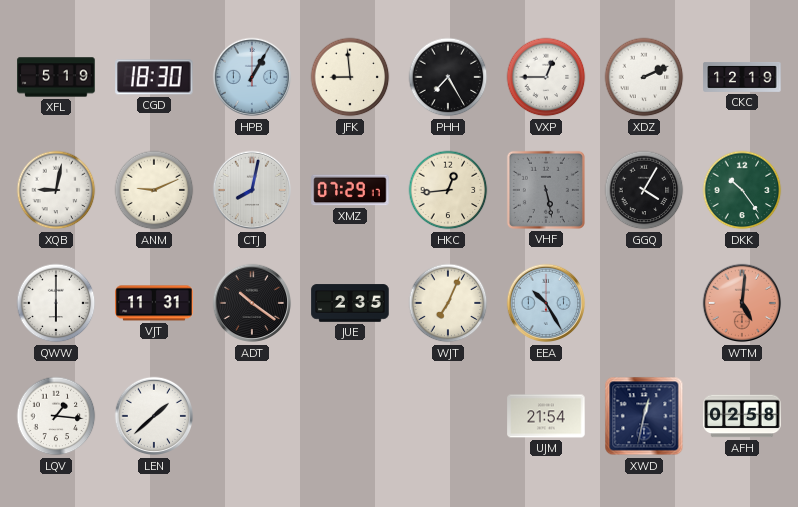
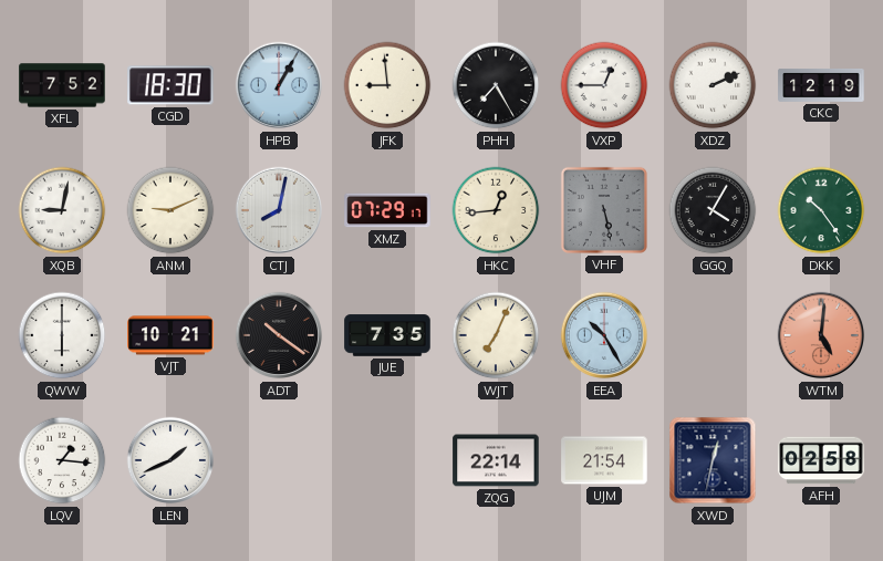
XFL: 5:19 -> 7:52 (62, 85)
VJT: 11:31 -> 10:21 (170, 335)
JUE: 2:35 -> 7:35 (387, 335)
LEN: 1:38 -> 1:41 (170, 460)
ZQG: none -> 22:14 (496, 460)
